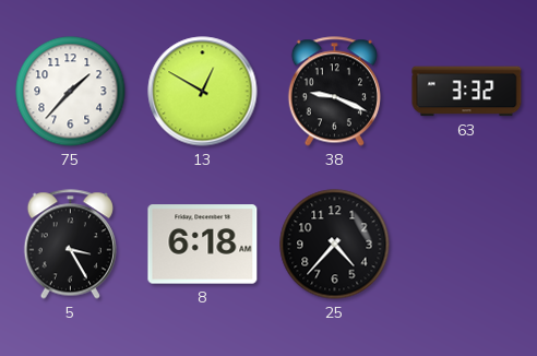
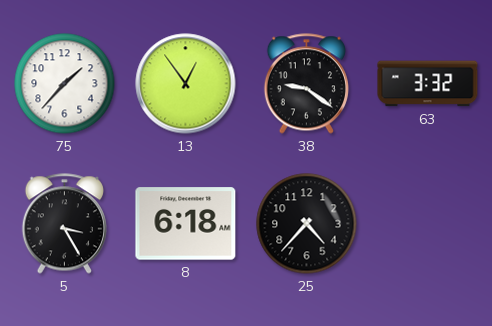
13: 12:50 -> 12:54 (186, 84)
38: 9:19 -> 9:21 (306, 84)
